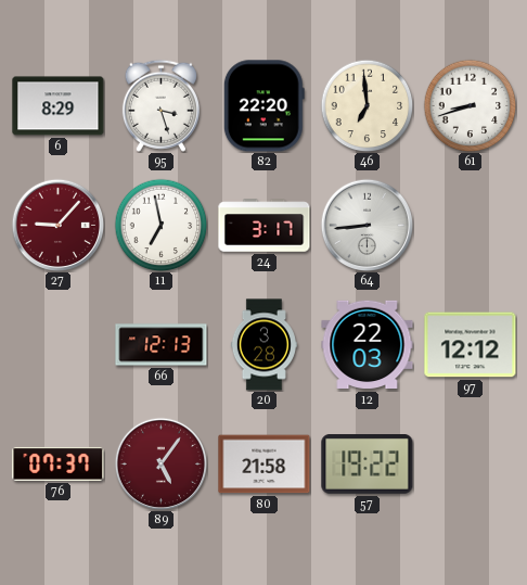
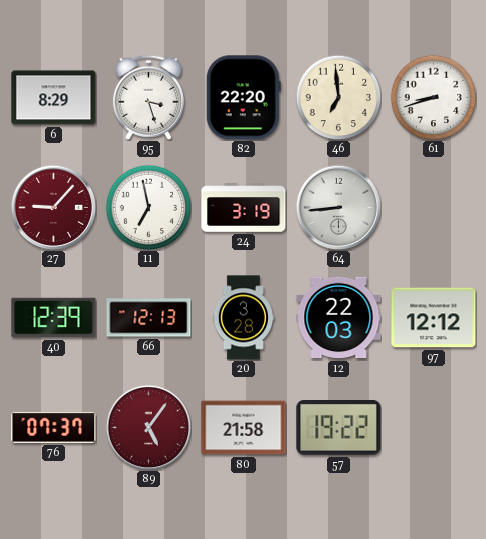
24: 3:17 -> 3:19 (244, 208)
40: none -> 12:39 (54, 318)
